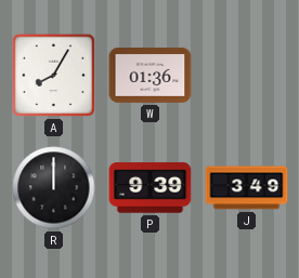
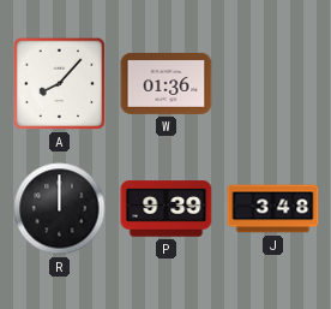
A: 8:05 -> 8:07 (60, 84)
J: 3:49 -> 3:48 (273, 209)
